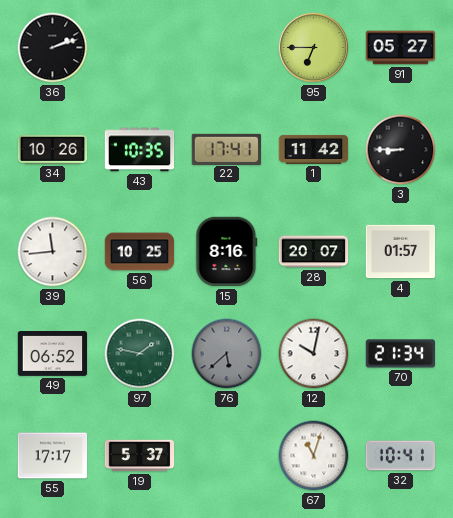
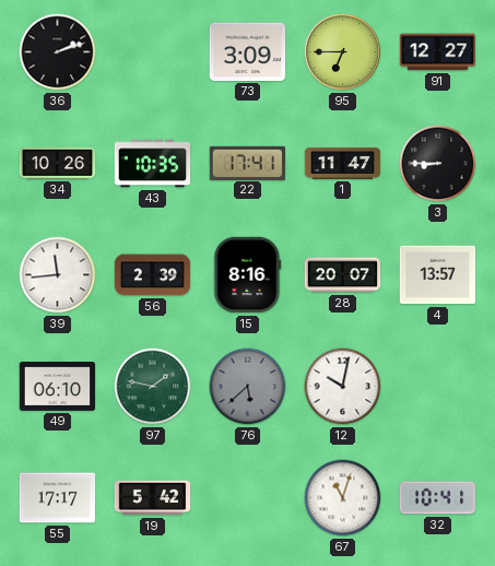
73: none -> 3:09 (248, 51)
91: 05:27 -> 12:27 (438, 52)
1: 11:42 -> 11:47 (343, 163)
56: 10:25 -> 2:39 (153, 275)
4: 01:57 -> 13:57 (438, 275)
49: 06:52 -> 06:10 (58, 387)
70: 21:34 -> none (401, 354)
19: 5:37 -> 5:42 (153, 498)
